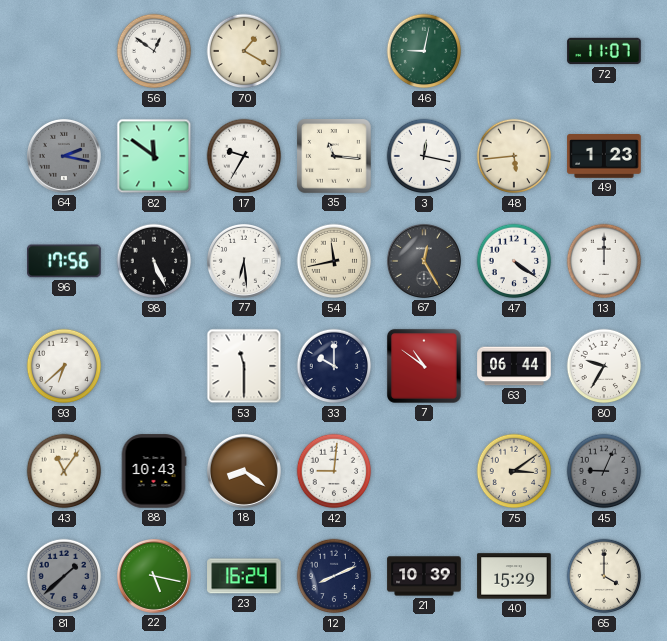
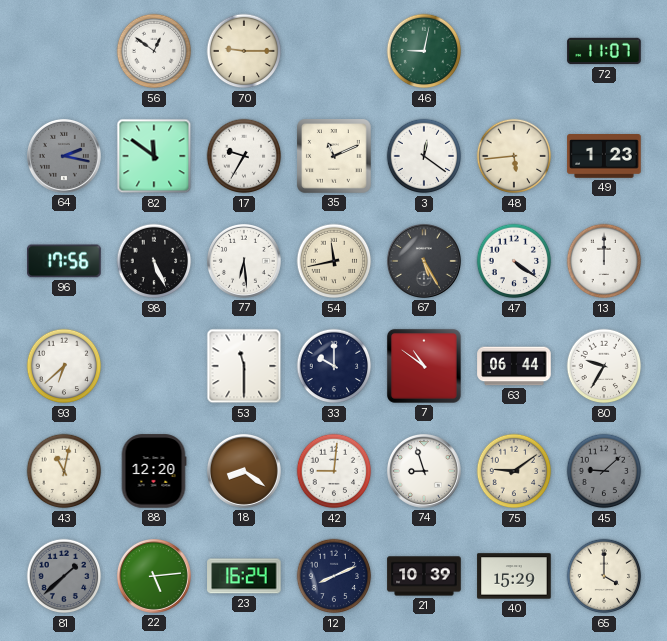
70: 1:20 -> 9:15 (244, 51)
35: 11:16 -> 11:11 (335, 157)
3: 12:17 -> 12:21 (424, 156)
67: 12:25 -> 5:25 (424, 261)
43: 11:06 -> 11:02 (64, 471)
88: 10:43 -> 12:20 (154, 471)
74: none -> 8:57 (424, 471)
75: 3:09 -> 9:09 (514, 471)
45: 9:04 -> 9:08 (604, 471)
22: 5:17 -> 5:14 (154, 576)
